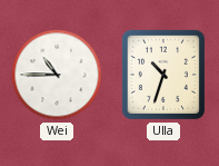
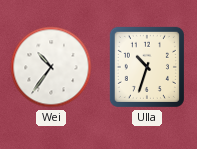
Wei: 10:45 -> 10:36 (51, 67)
